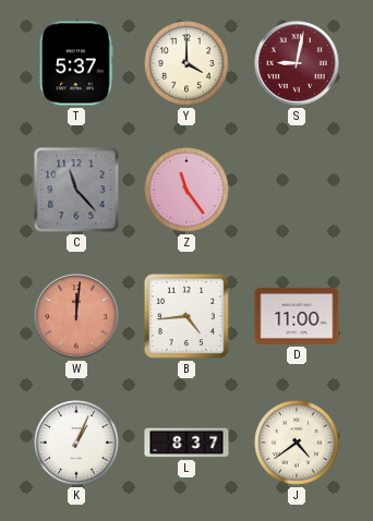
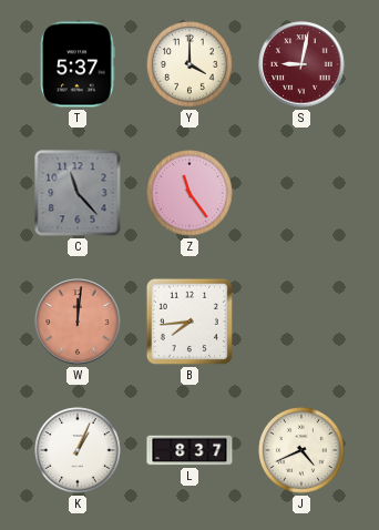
B: 4:44 -> 7:44 (189, 322)
D: 11:00 -> none (297, 316)
J: 4:39 -> 4:41 (301, 450)
